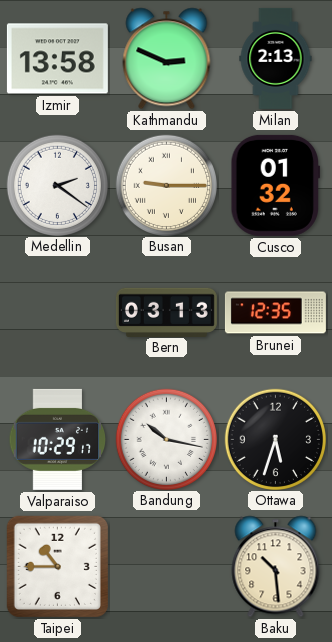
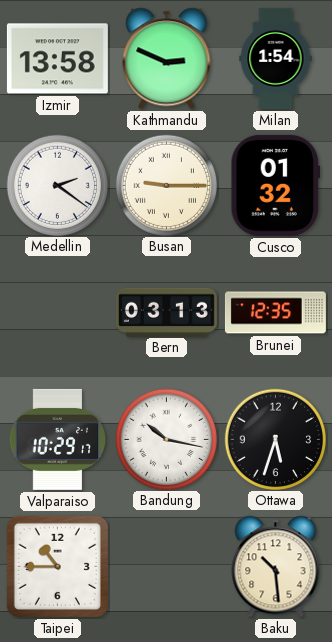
Milan: 2:13 -> 1:54 (276, 58)
